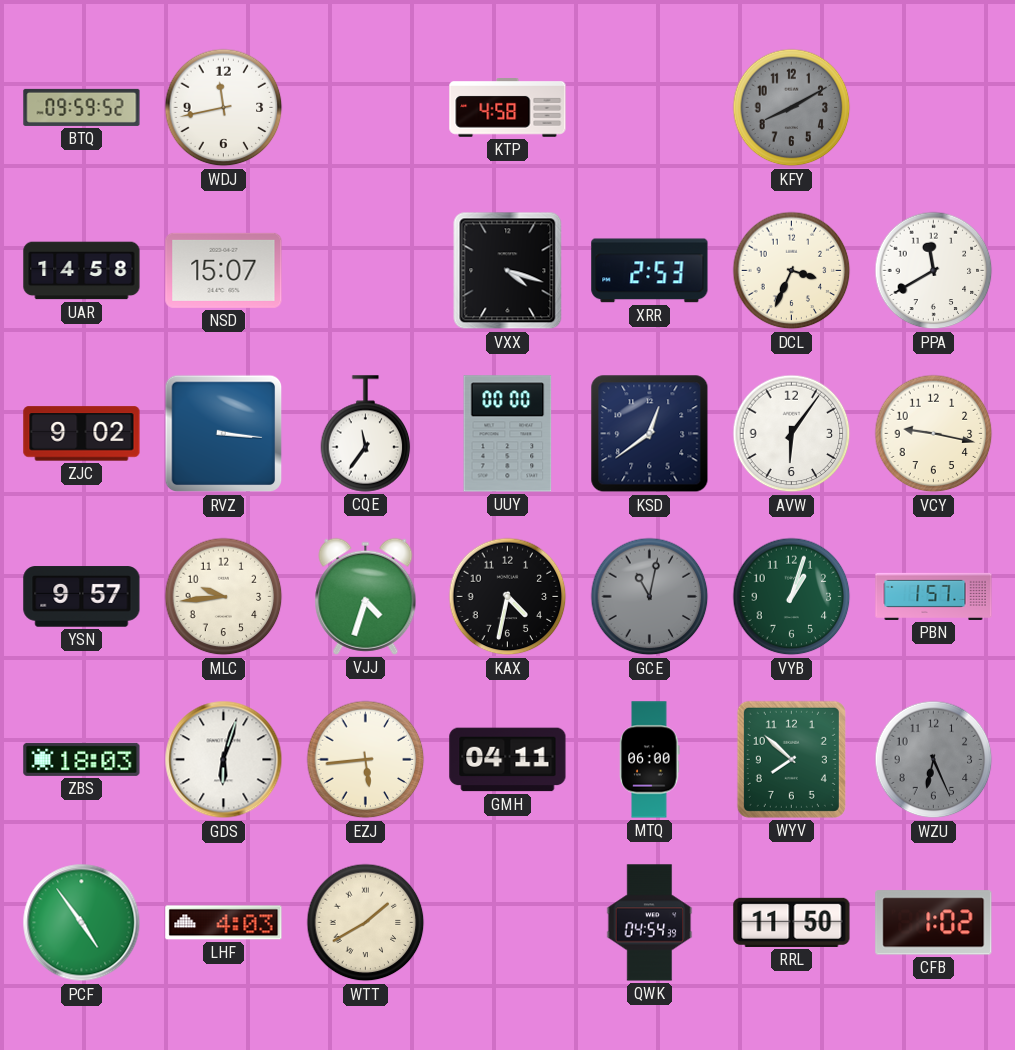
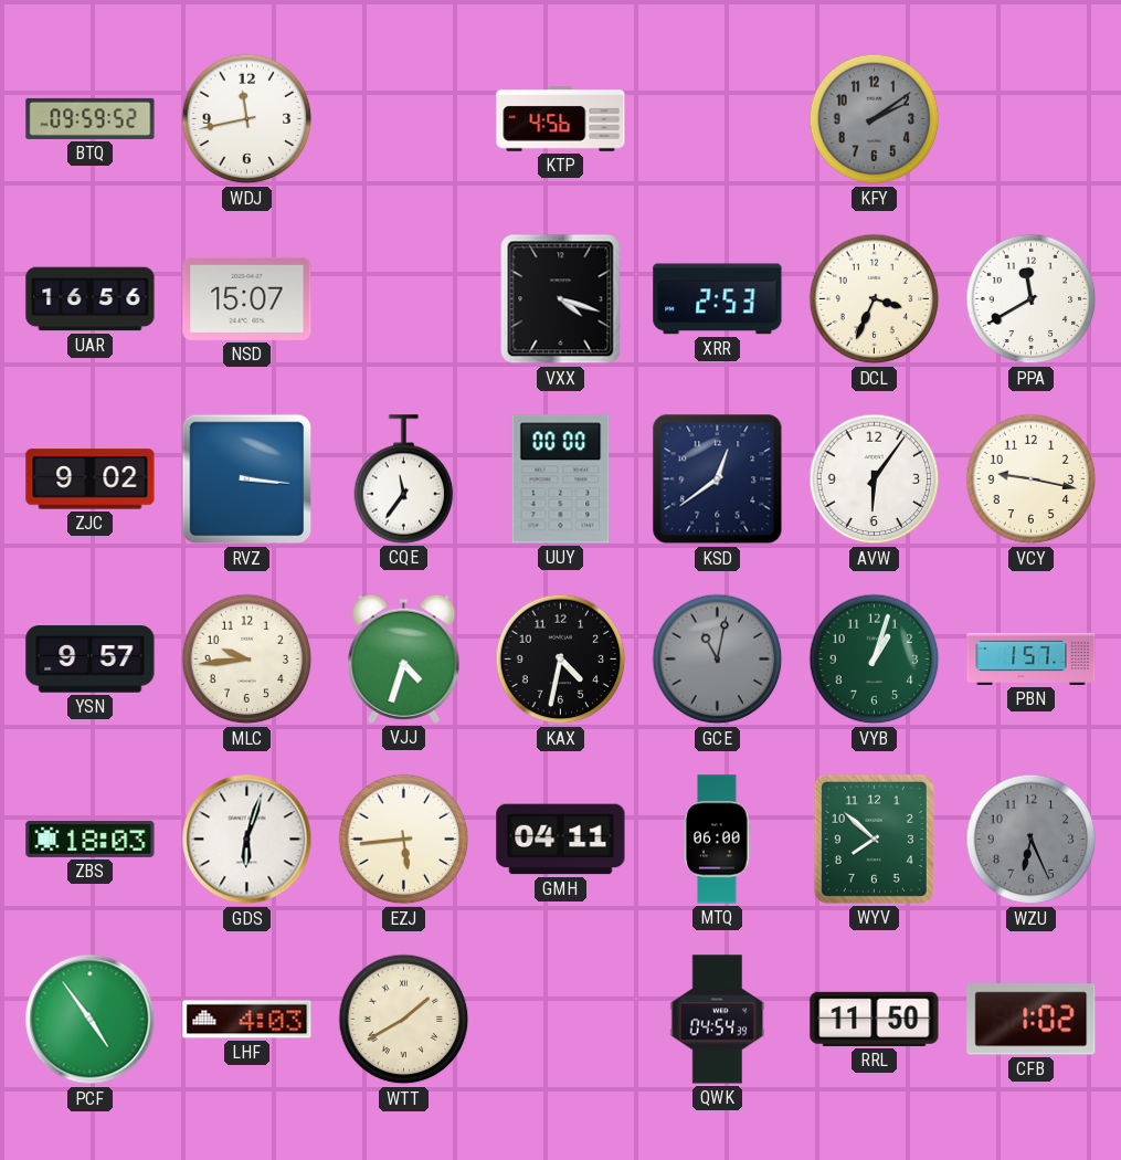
KTP: 4:58 -> 4:56 (561, 119)
KFY: 8:10 -> 2:09 (875, 119)
UAR: 14:58 -> 16:56 (91, 299)
